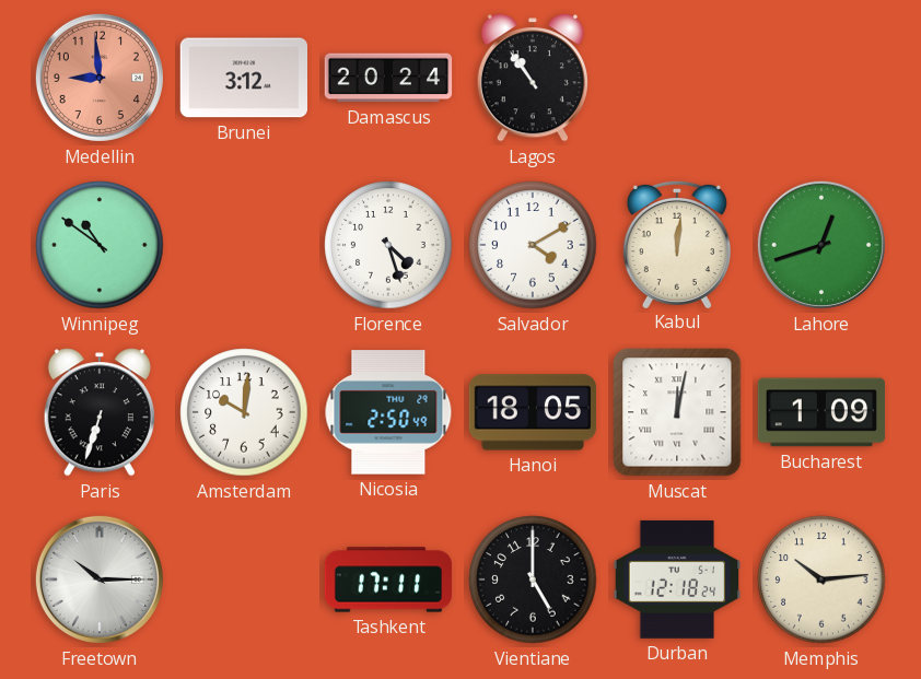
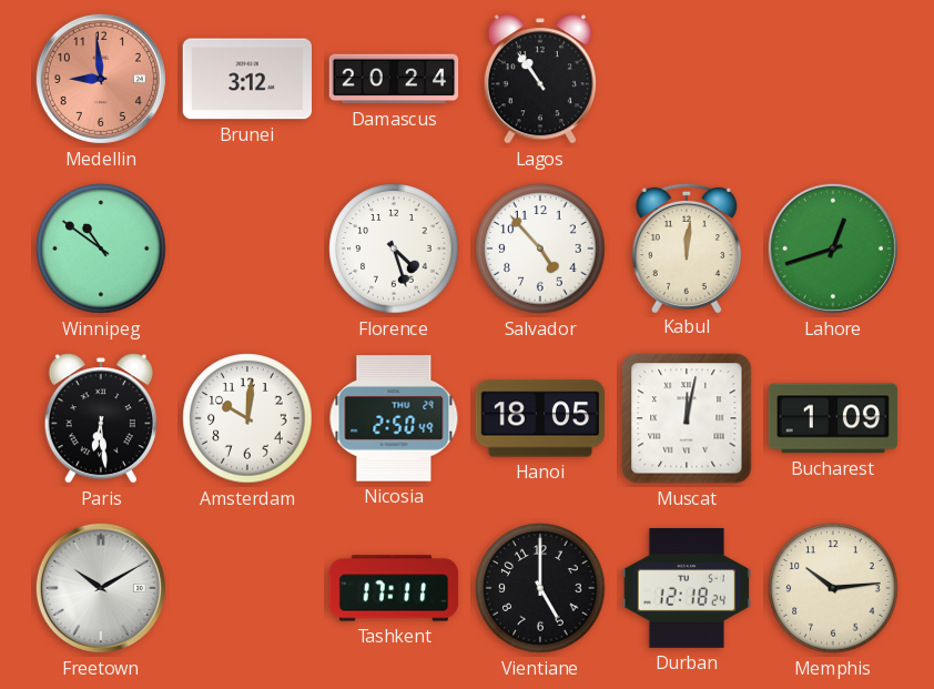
Salvador: 4:10 -> 4:53 (540, 249)
Paris: 6:33 -> 6:29 (101, 418)
Freetown: 10:15 -> 10:10 (101, 588)
